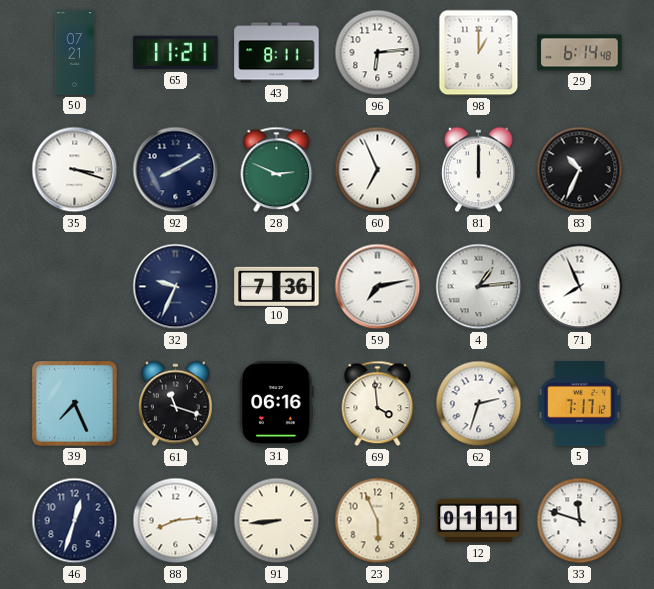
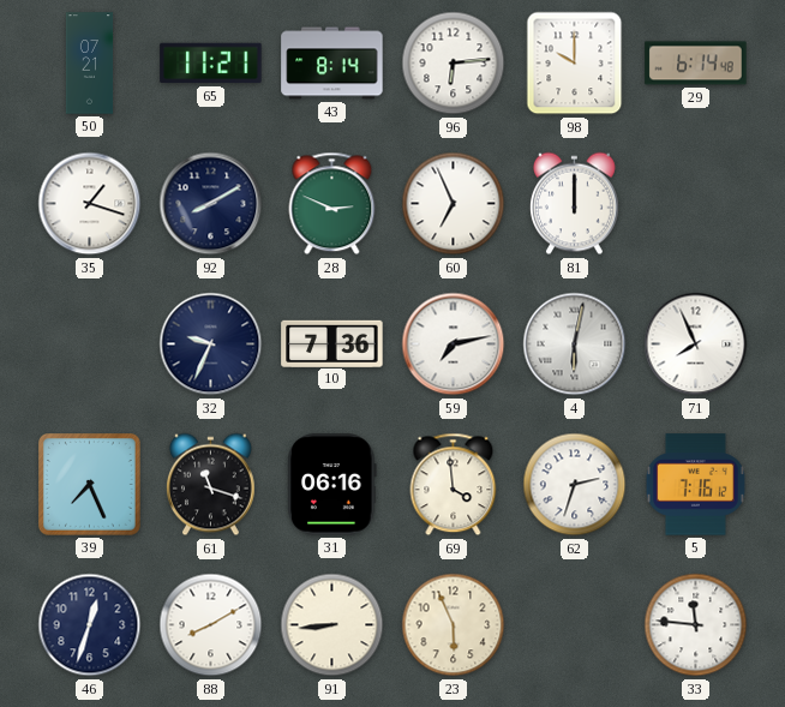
43: 8:11 -> 8:14 (332, 64)
98: 1:00 -> 10:00 (575, 64)
35: 3:18 -> 1:18 (90, 204)
83: 10:34 -> none (580, 170)
4: 1:14 -> 6:02 (575, 344)
5: 7:17 -> 7:16 (695, 485)
88: 8:14 -> 8:10 (211, 625)
12: 01:11 -> none (479, 521)
33: 11:48 -> 11:46 (696, 625)
